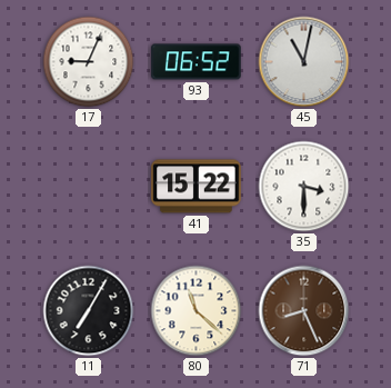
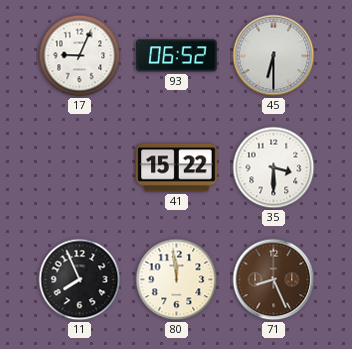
45: 11:02 -> 6:30 (274, 56)
11: 7:05 -> 7:56 (80, 280)
80: 11:22 -> 11:59 (177, 280)
